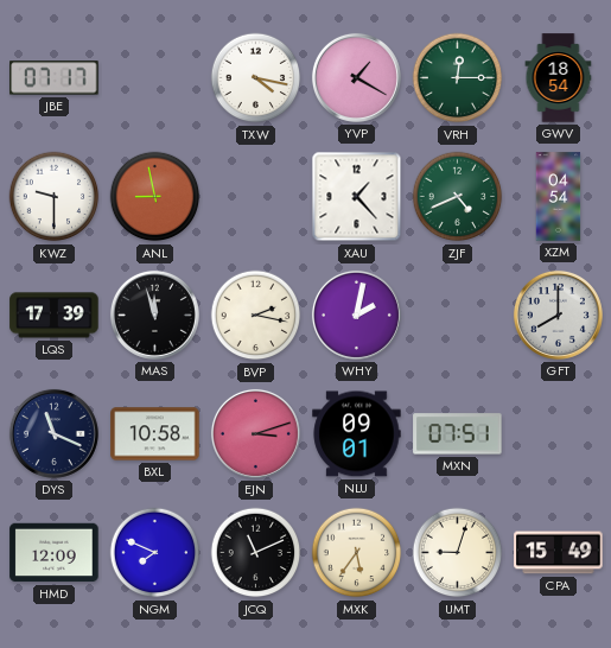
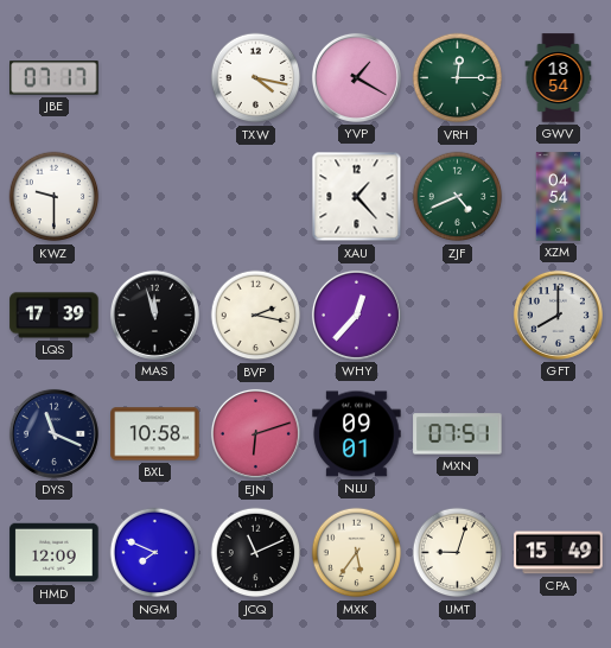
ANL: 8:58 -> none (155, 197)
WHY: 2:02 -> 12:37 (356, 315)
EJN: 3:12 -> 6:12 (255, 433)
